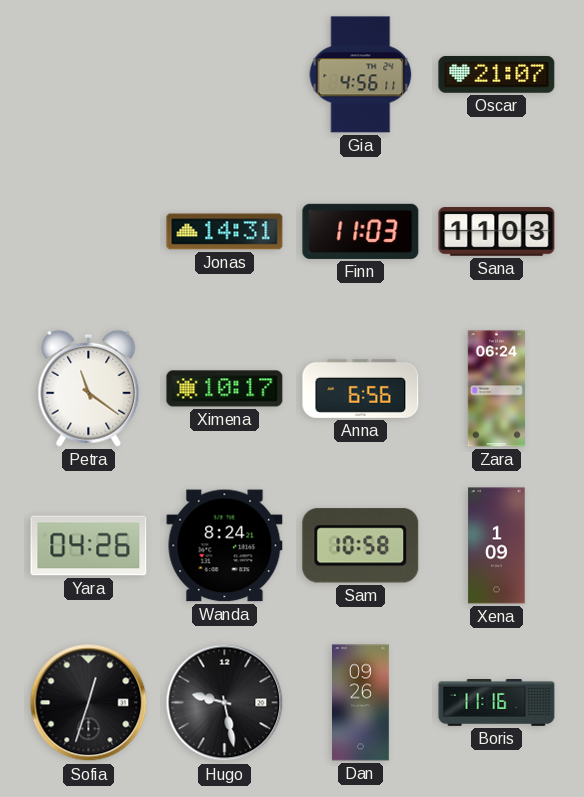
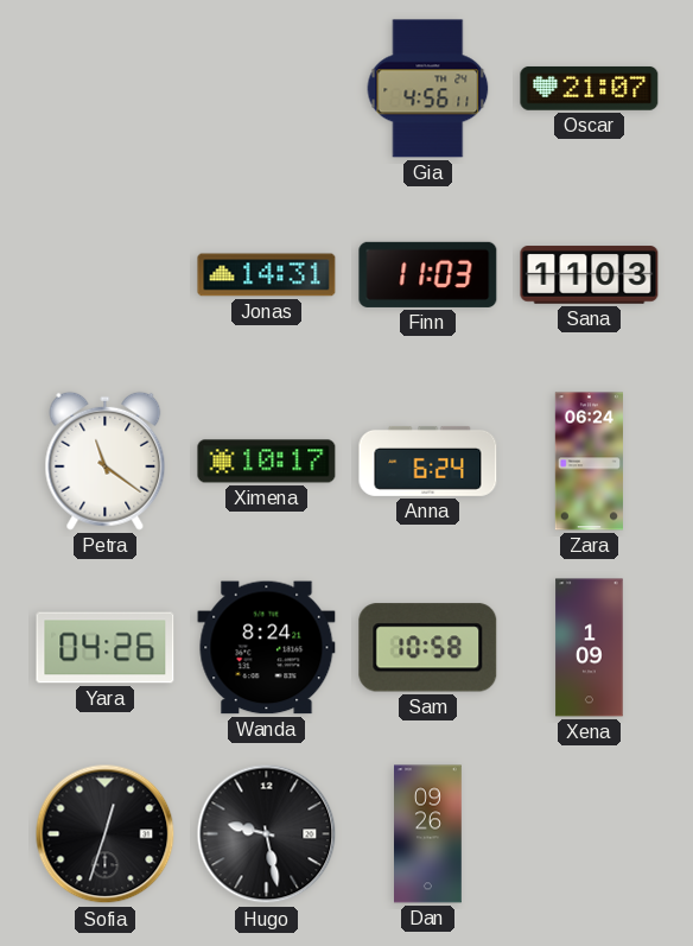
Anna: 6:56 -> 6:24 (428, 461)
Boris: 11:16 -> none (497, 703)
